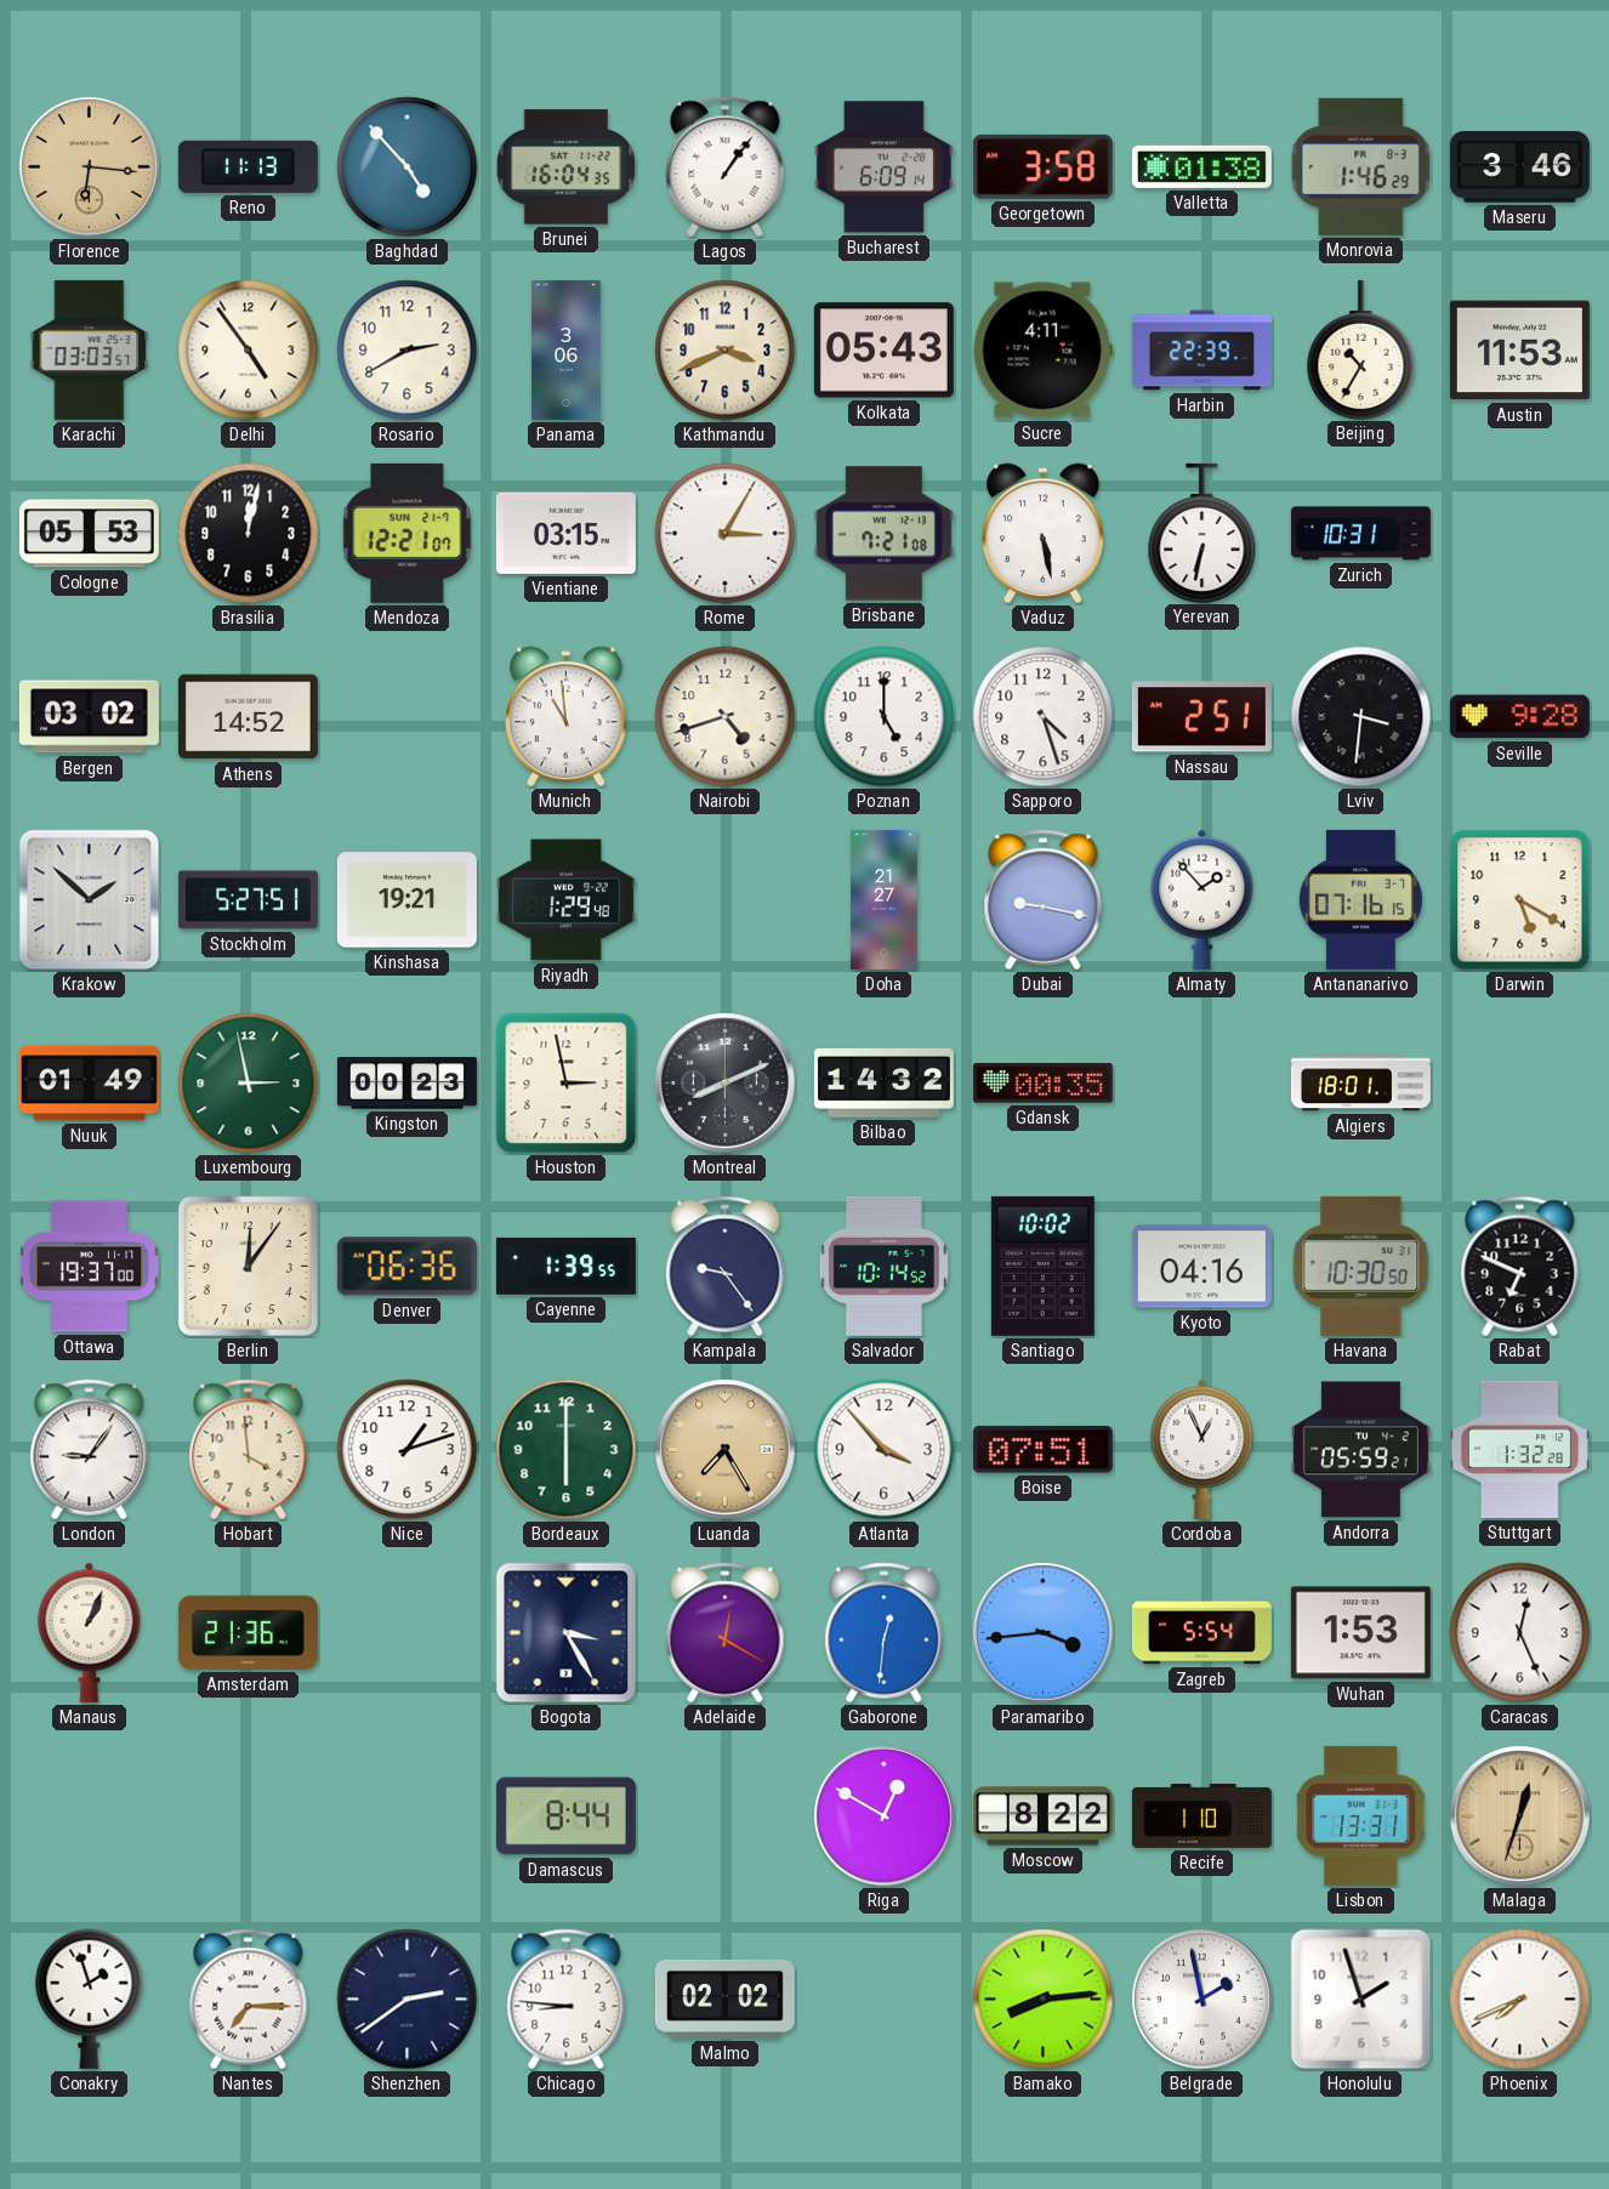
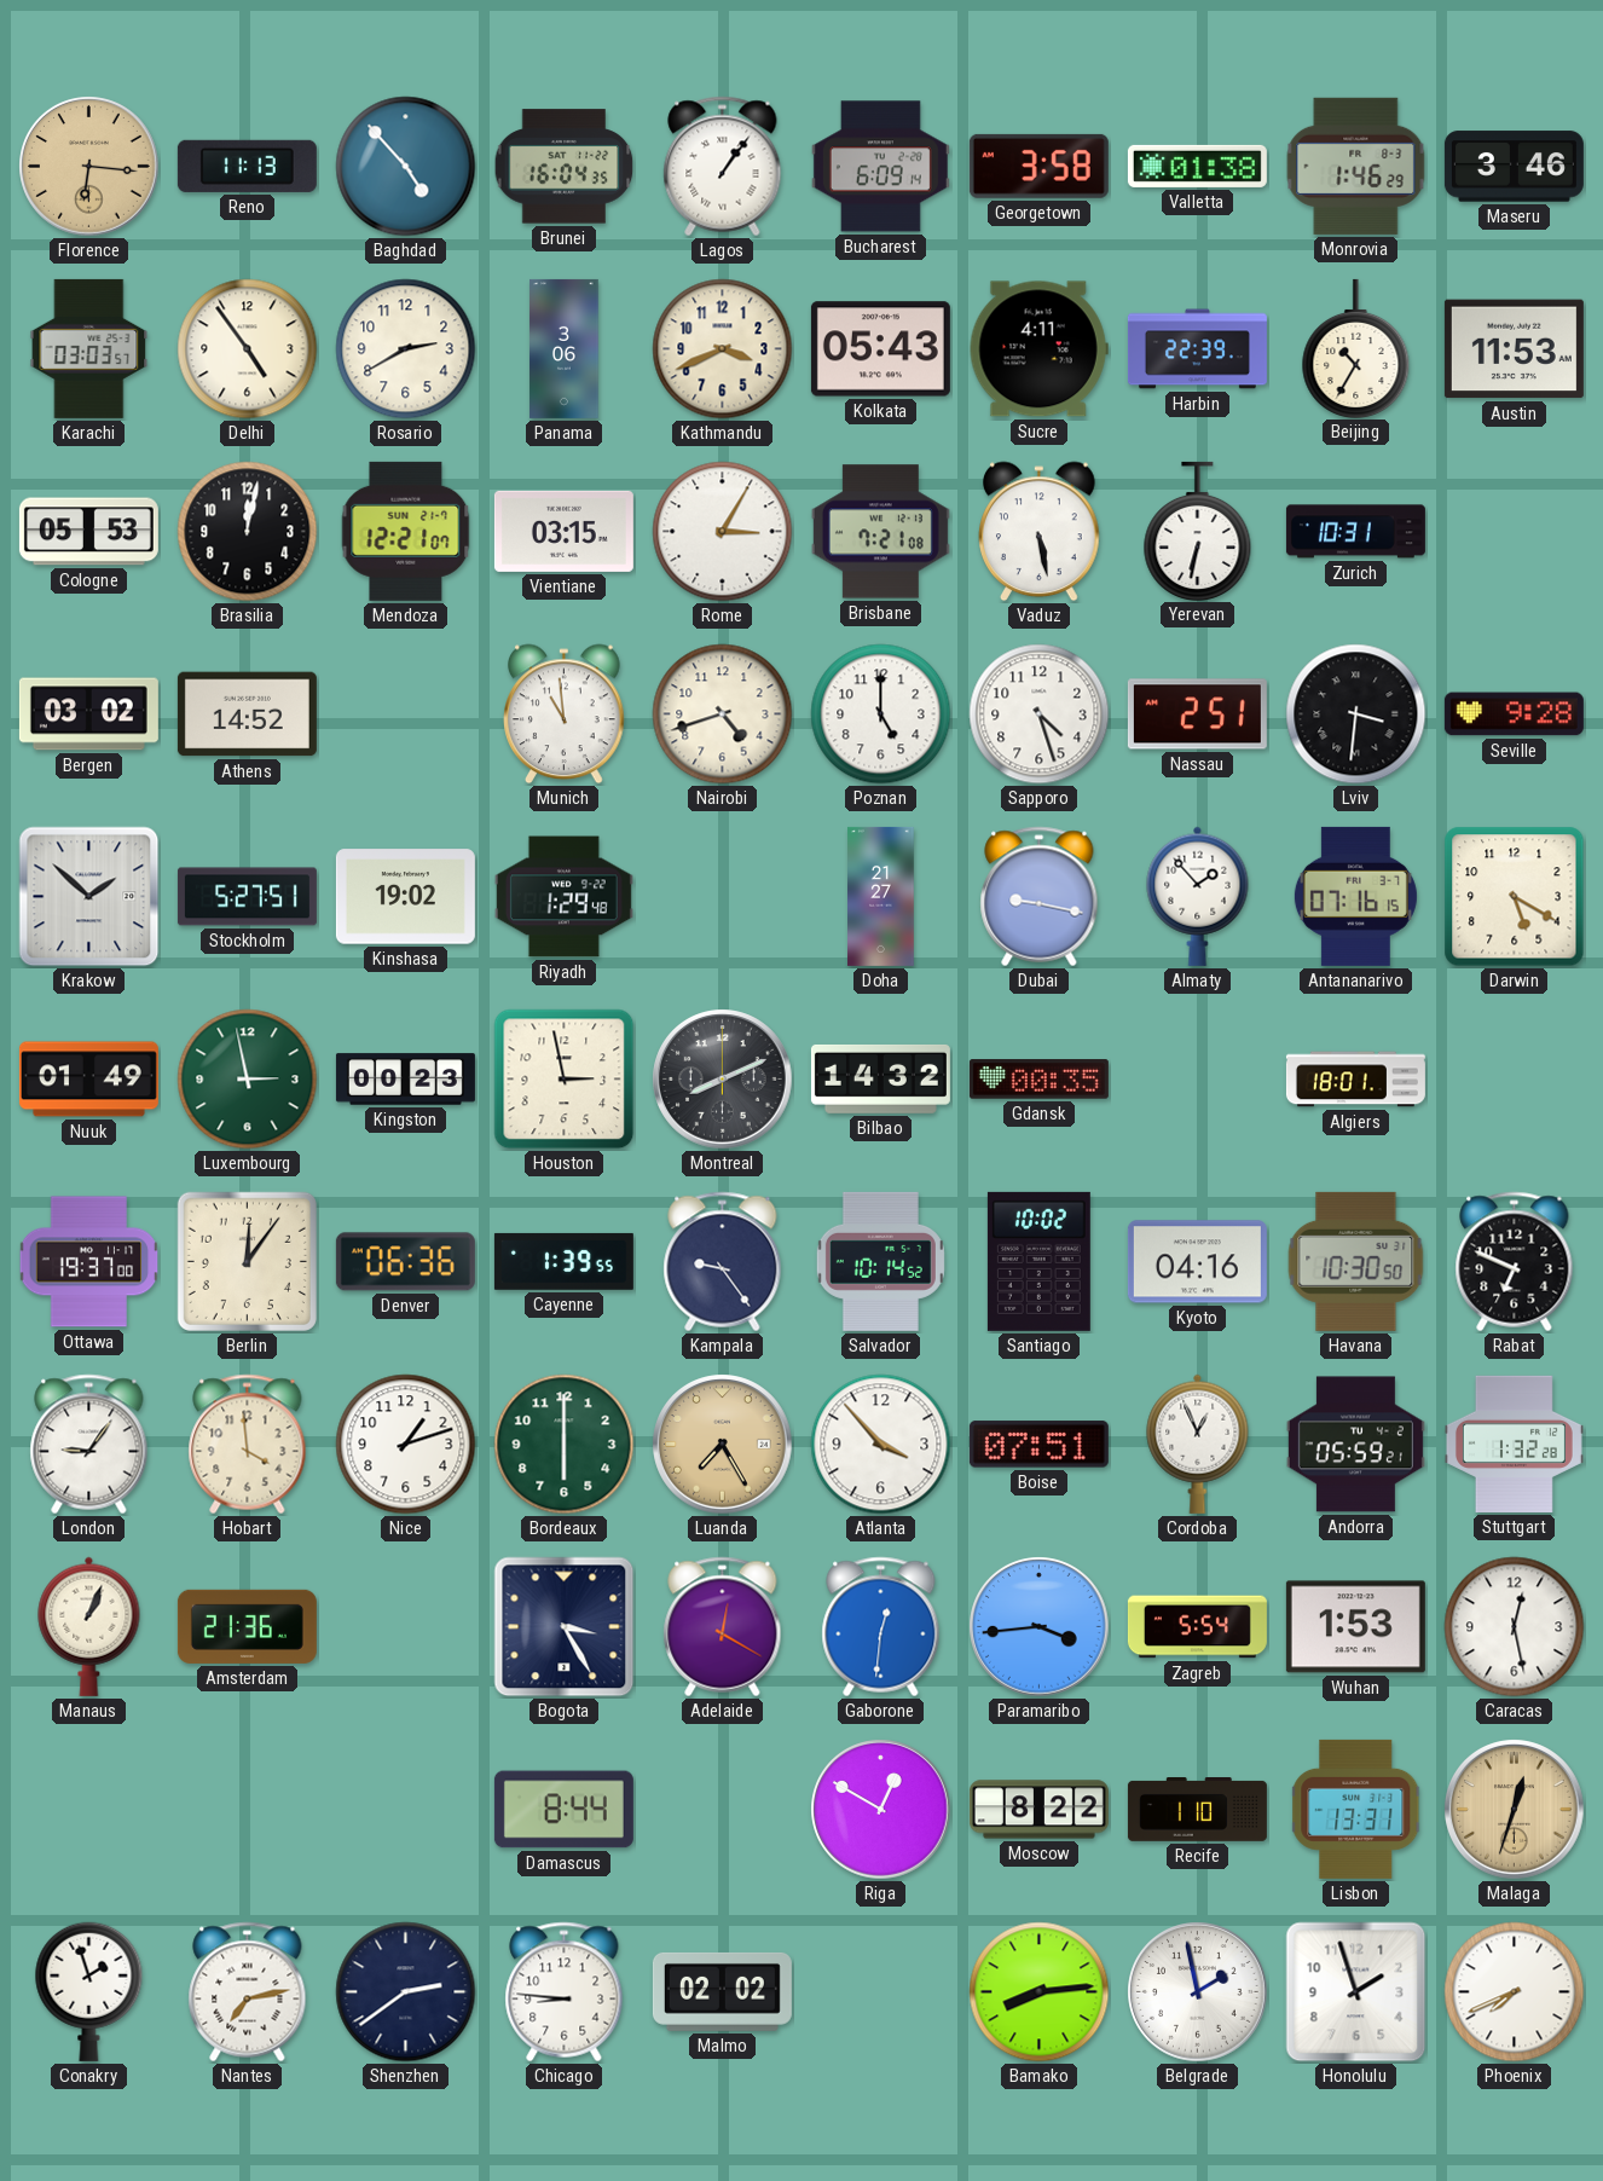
Kinshasa: 19:21 -> 19:02 (405, 897)
Caracas: 12:26 -> 12:28 (1515, 1627)
Nantes: 7:15 -> 7:13 (248, 1992)
